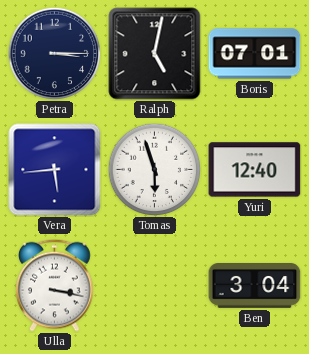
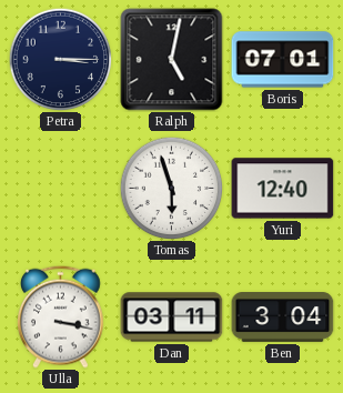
Vera: 5:44 -> none (55, 170)
Dan: none -> 03:11 (172, 318)
